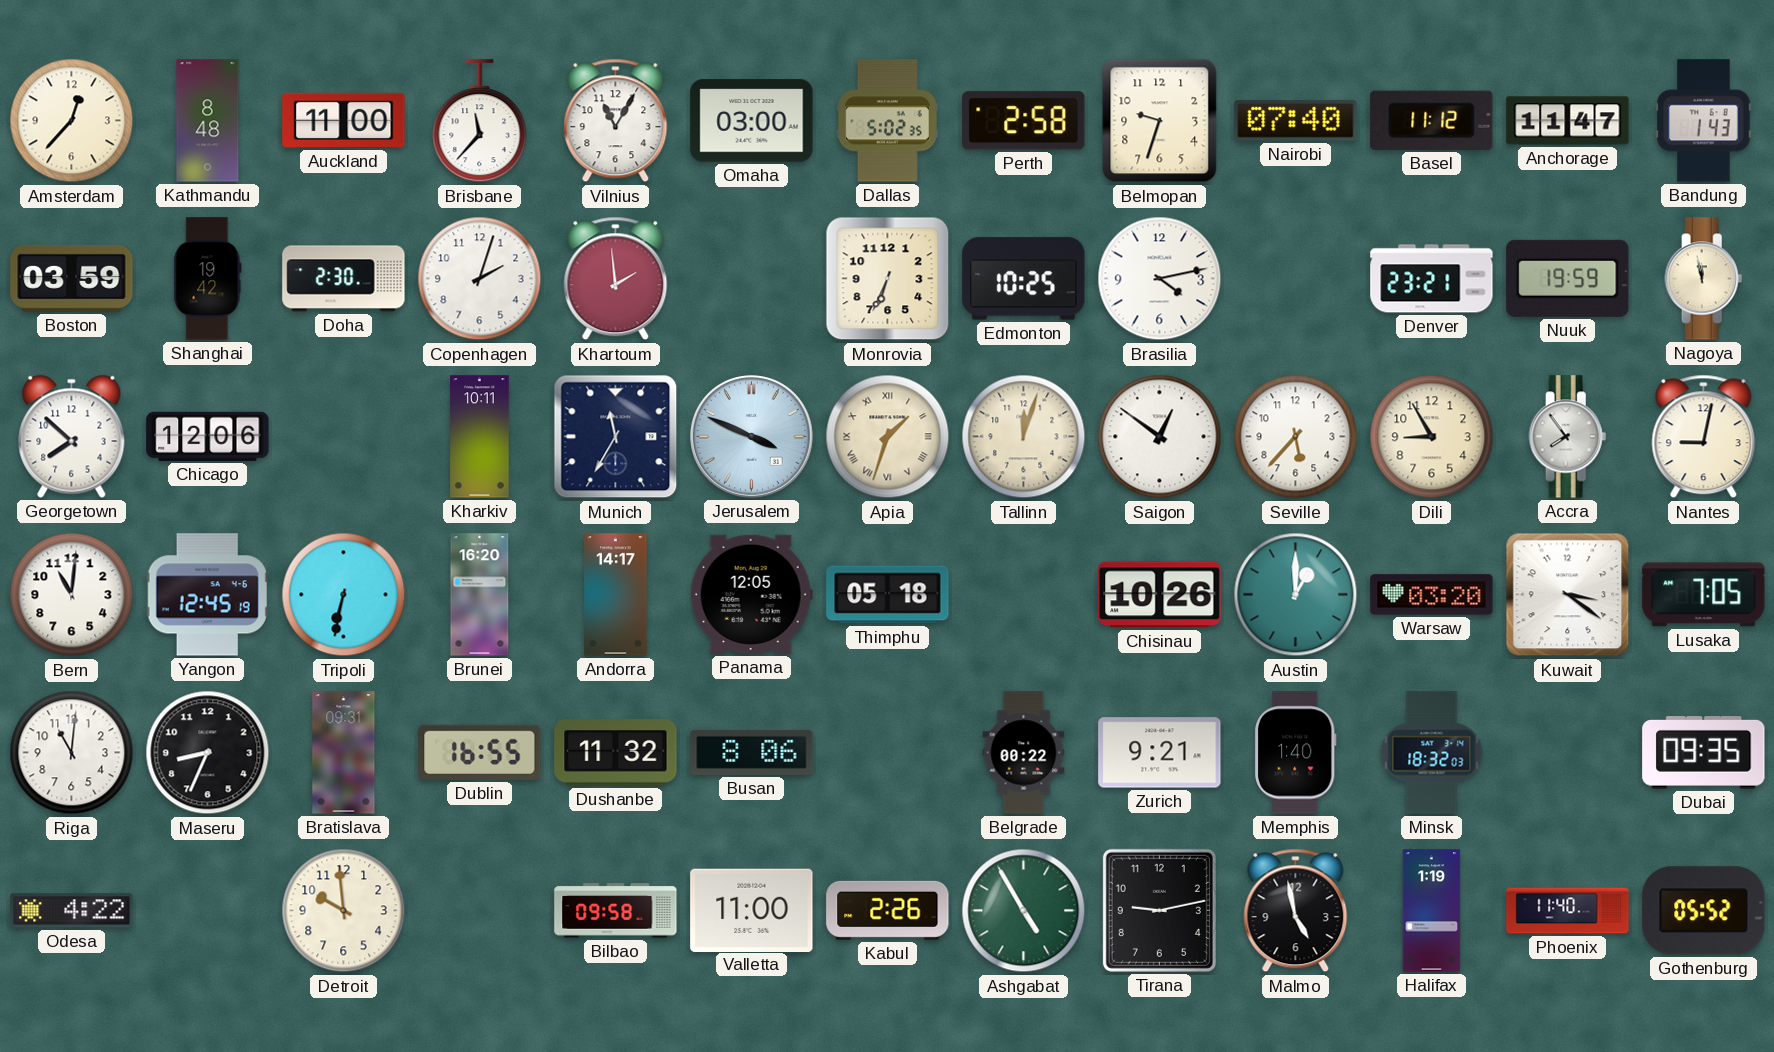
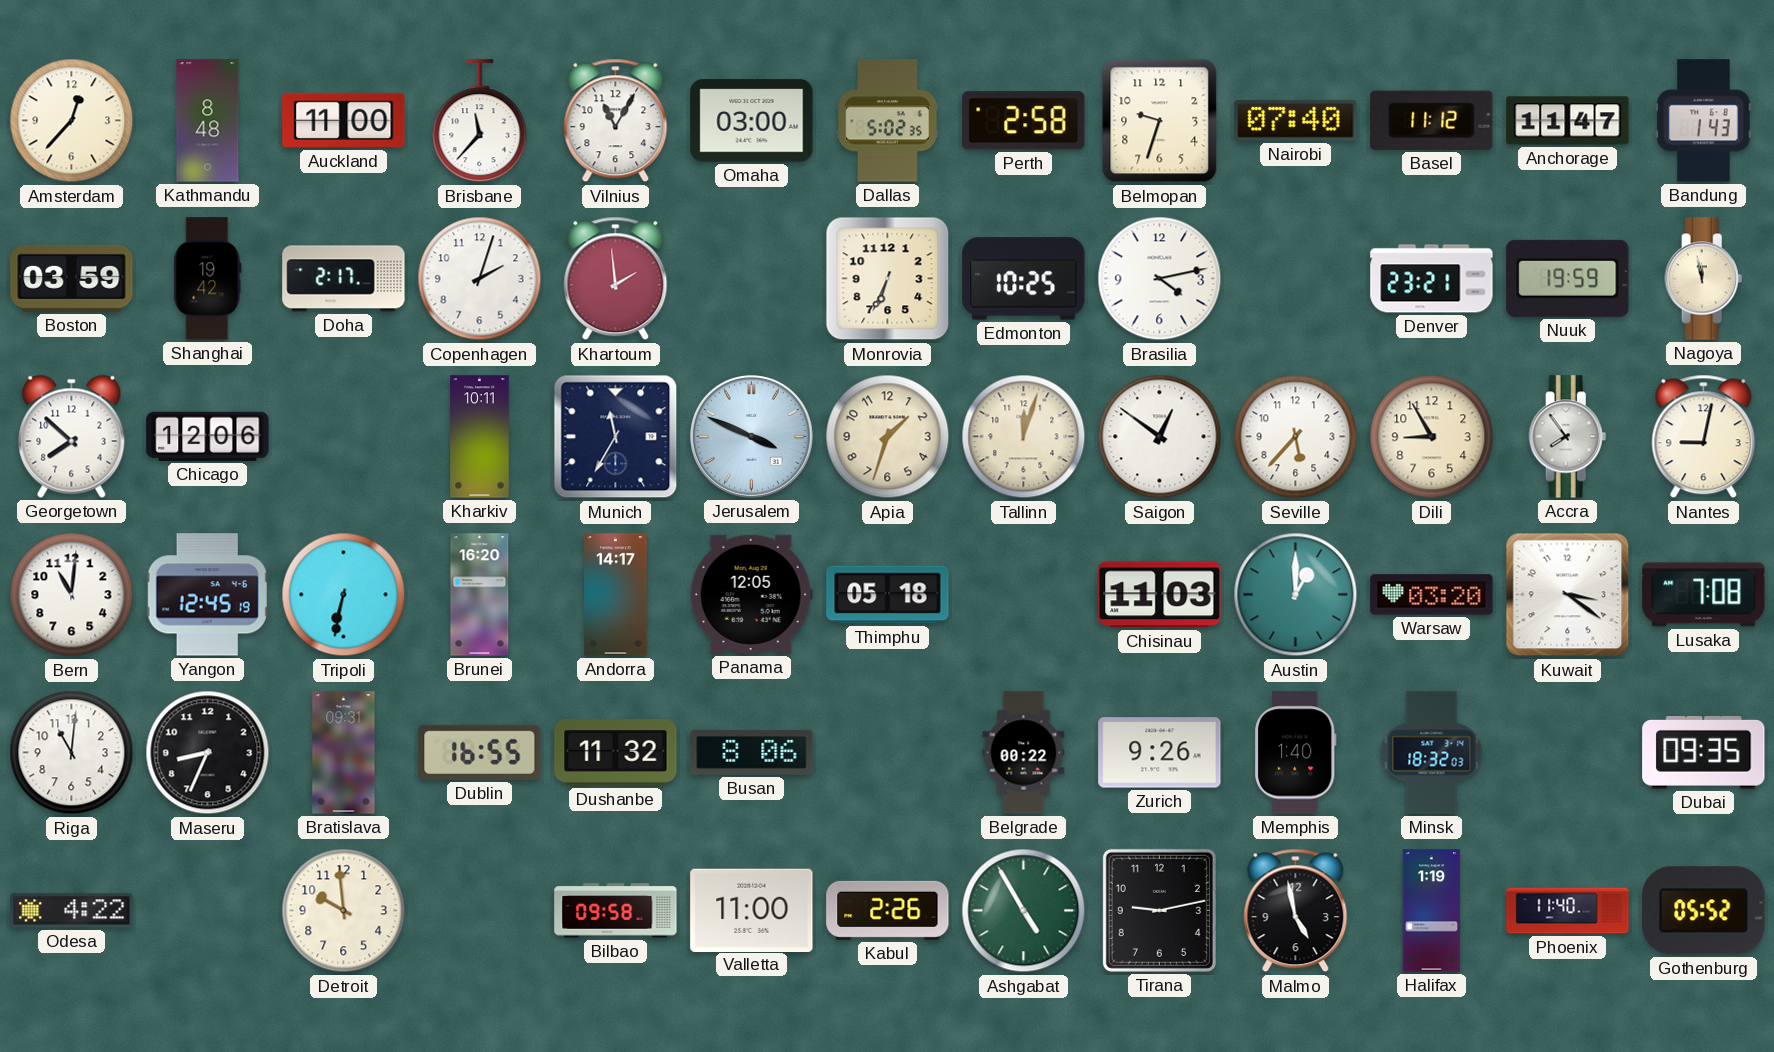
Doha: 2:30 -> 2:17 (344, 279)
Apia numerals: Roman -> Arabic (888, 437)
Chisinau: 10:26 -> 11:03 (1160, 595)
Lusaka: 7:05 -> 7:08 (1704, 595)
Zurich: 9:21 -> 9:26 (1160, 753)
